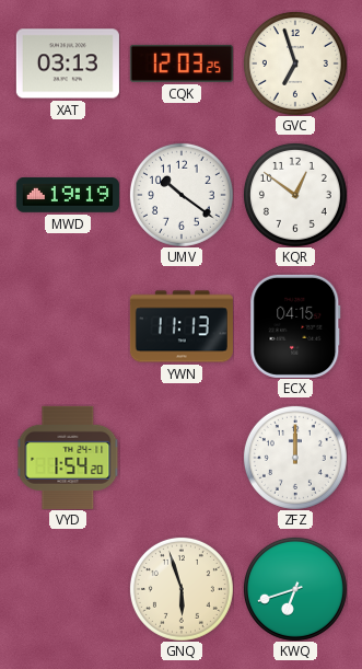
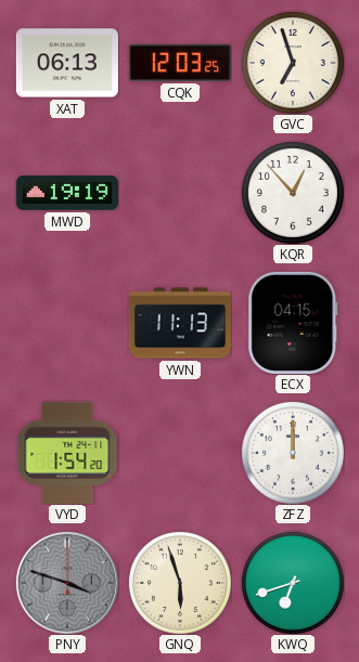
XAT: 03:13 -> 06:13 (67, 63)
UMV: 10:21 -> none (182, 195)
KQR: 12:51 -> 12:53 (293, 193)
PNY: none -> 3:48 (67, 583)
